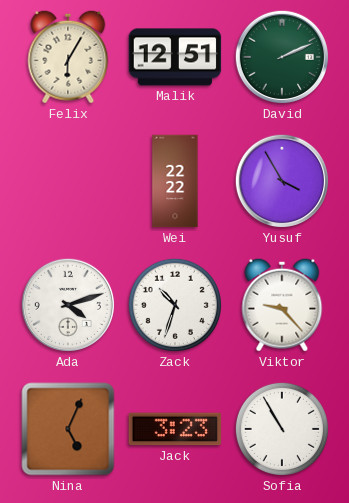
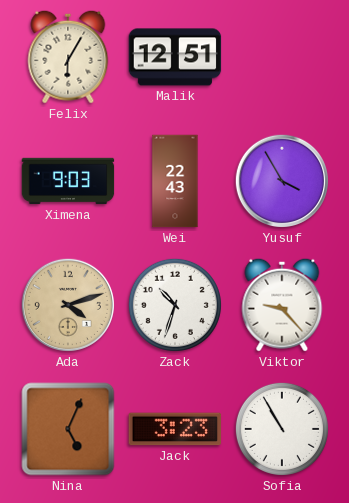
David: 2:11 -> none (282, 57)
Ximena: none -> 9:03 (68, 181)
Wei: 22:22 -> 22:43 (175, 181)
Ada dial: white -> champagne (68, 305)
